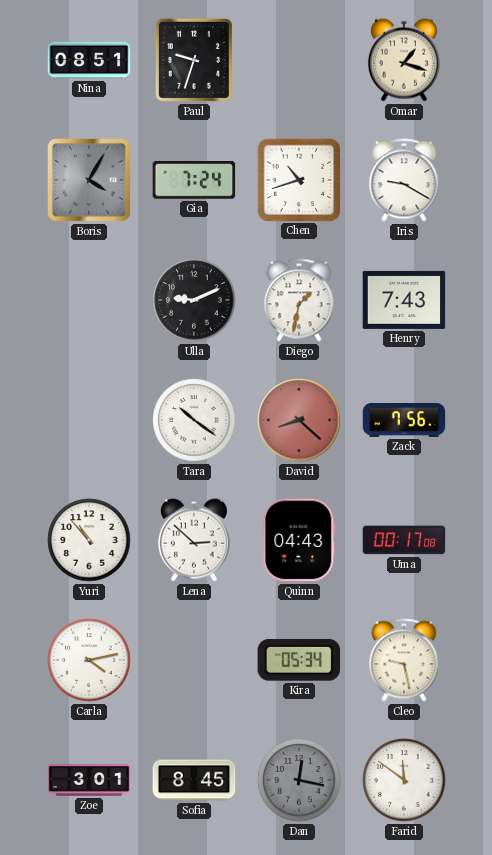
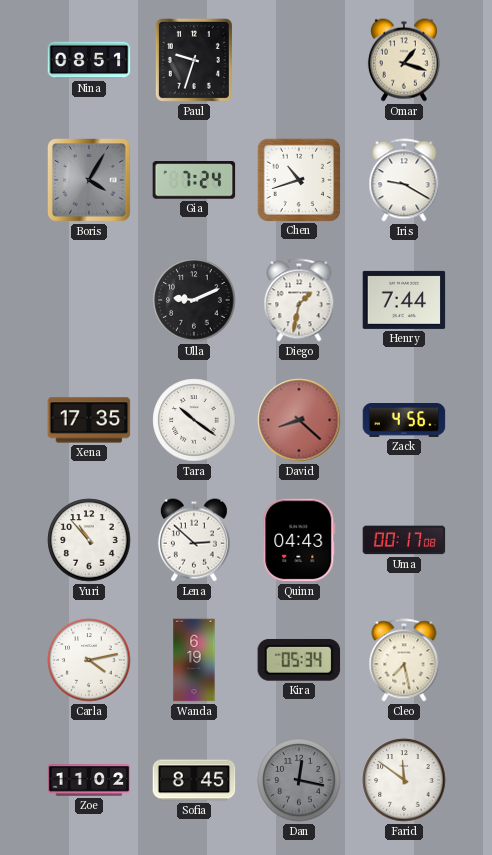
Henry: 7:43 -> 7:44 (404, 300)
Xena: none -> 17:35 (89, 420)
Zack: 7:56 -> 4:56 (404, 421)
Wanda: none -> 6:19 (194, 660)
Cleo: 9:28 -> 7:28 (404, 660)
Zoe: 3:01 -> 11:02 (89, 780)
